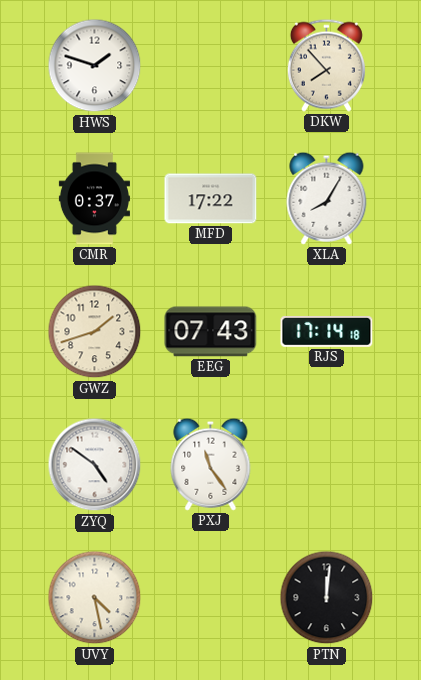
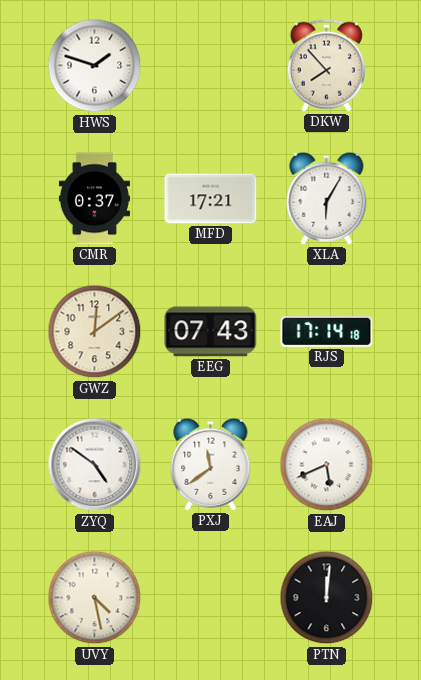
MFD: 17:22 -> 17:21 (211, 199)
XLA: 8:05 -> 6:05 (327, 198)
GWZ: 1:42 -> 12:09 (95, 332)
PXJ: 11:24 -> 11:39 (211, 464)
EAJ: none -> 5:41 (327, 465)
